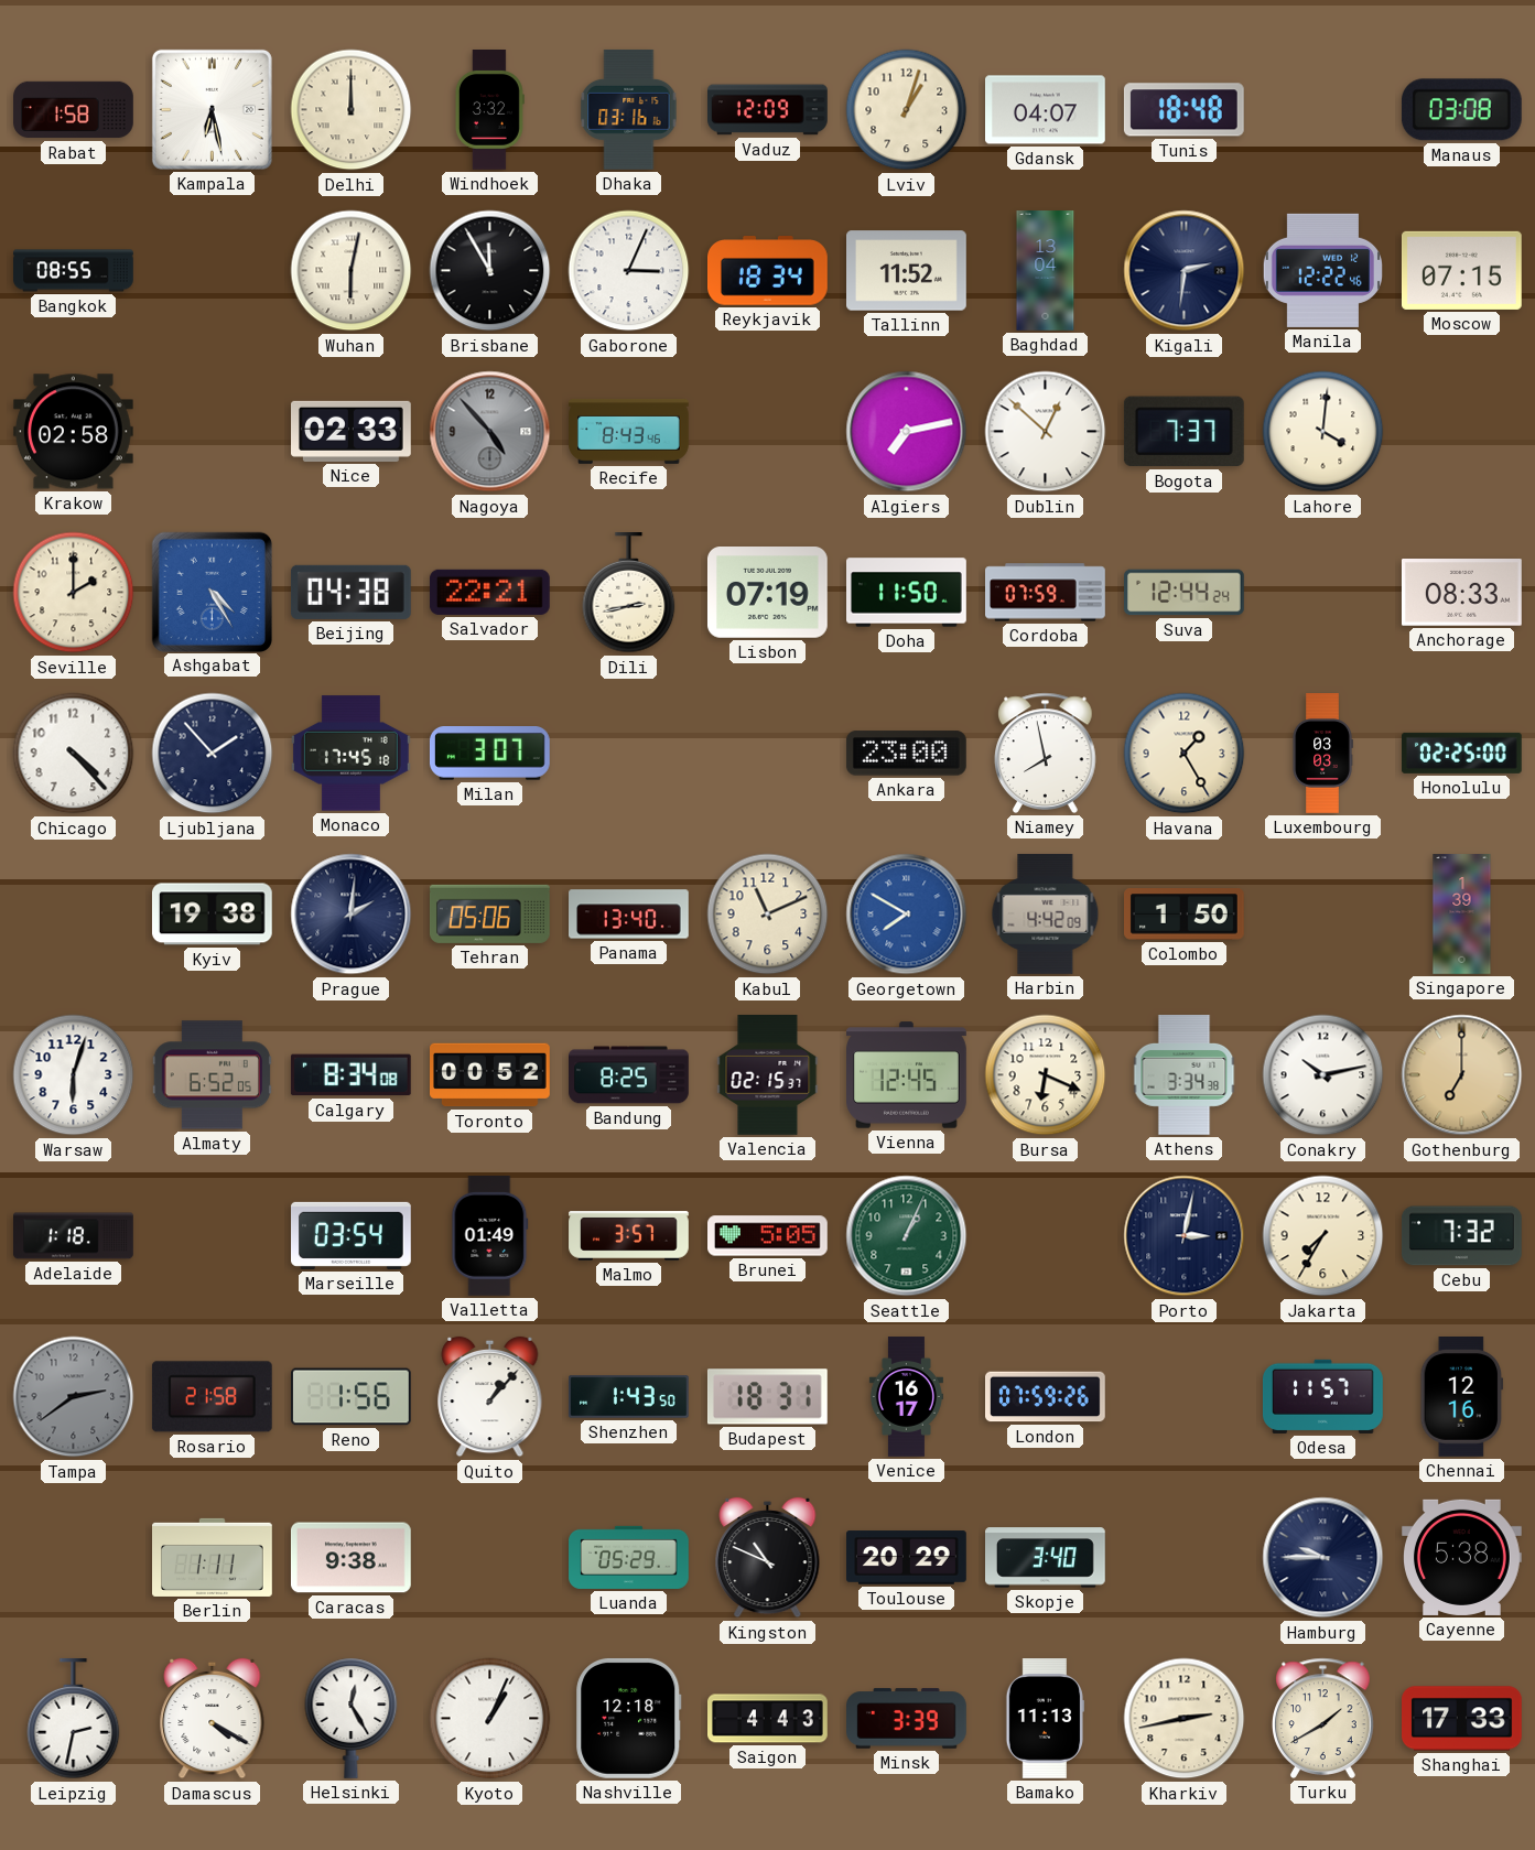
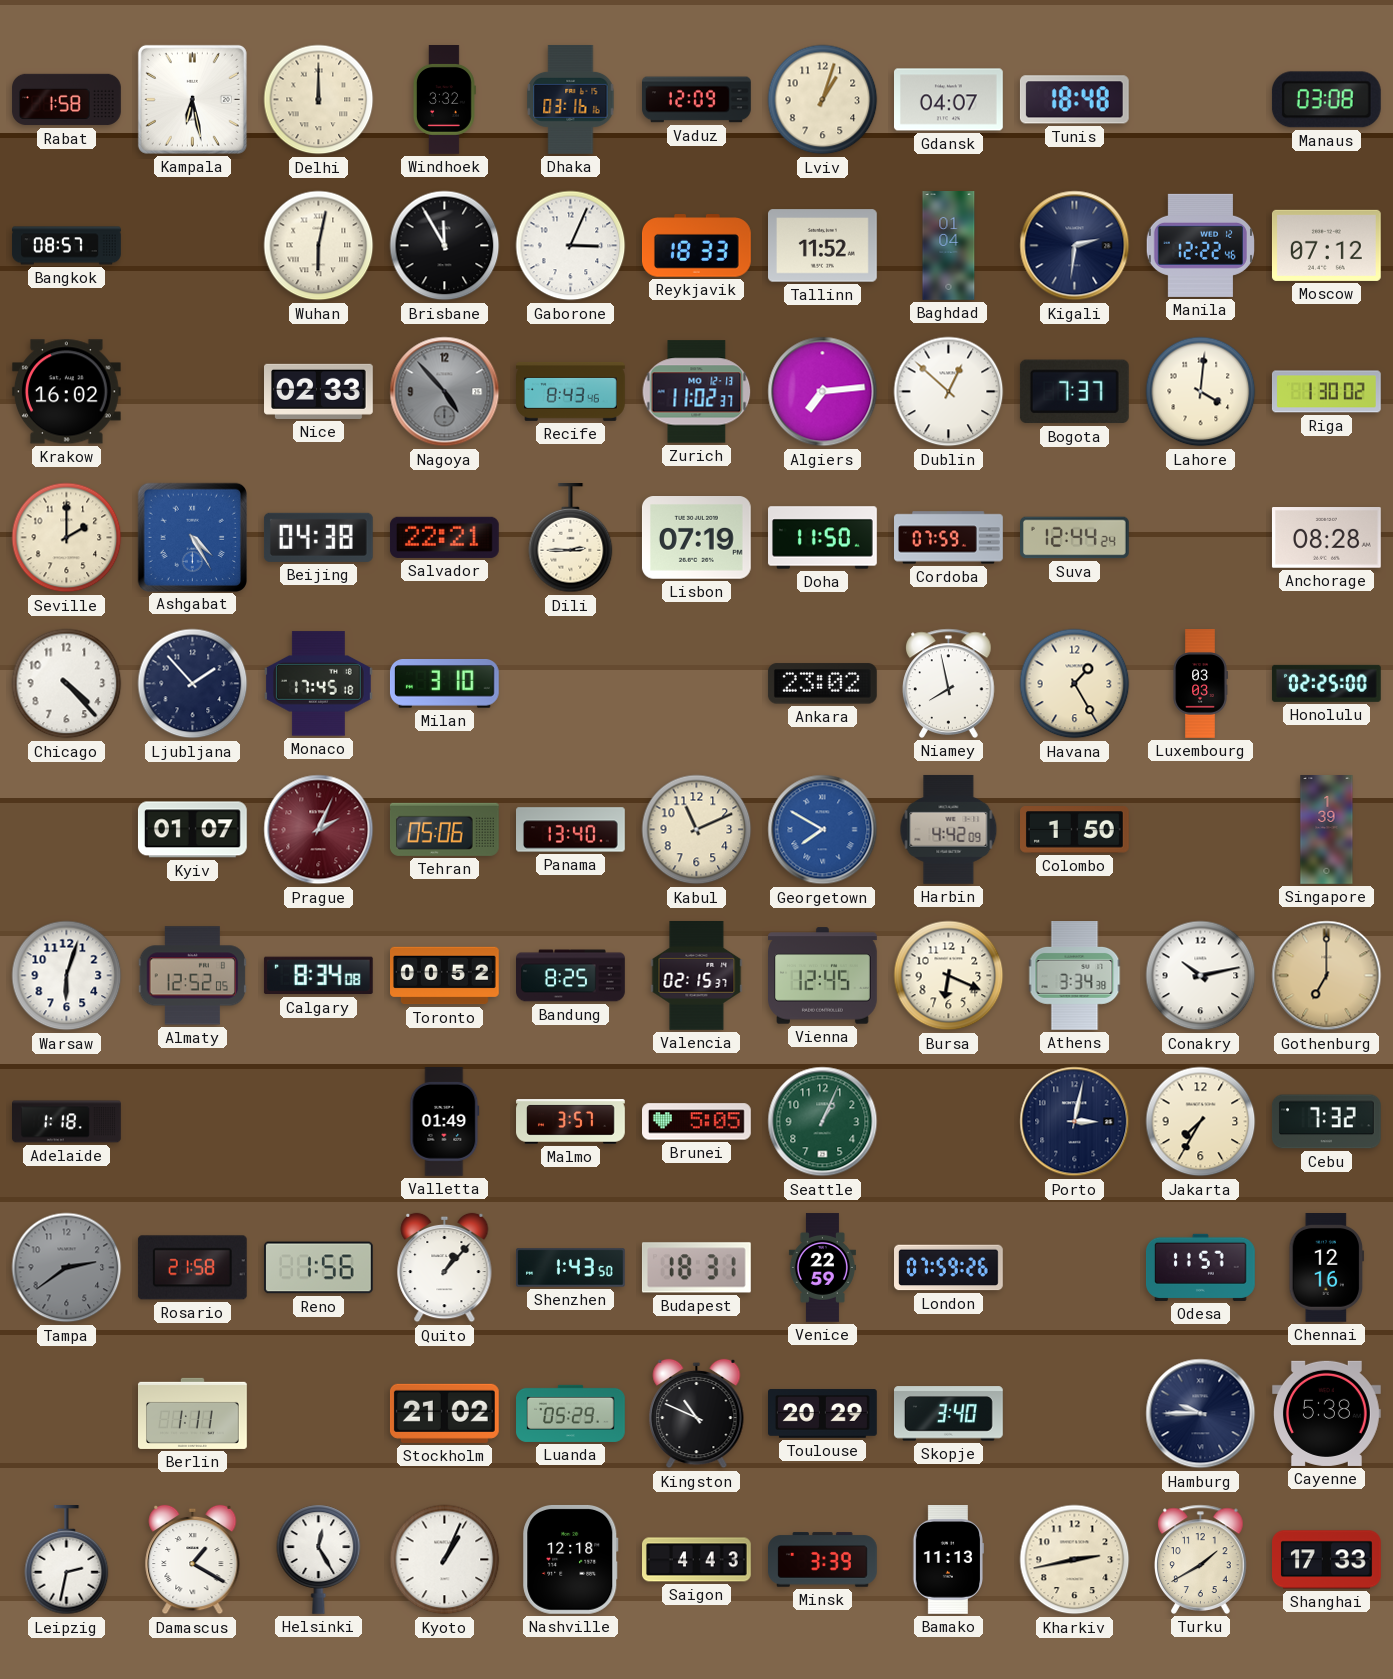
Bangkok: 08:55 -> 08:57 (67, 246)
Reykjavik: 18:34 -> 18:33 (697, 246)
Baghdad: 13:04 -> 01:04 (949, 246)
Moscow: 07:15 -> 07:12 (1326, 245)
Krakow: 02:58 -> 16:02 (66, 392)
Zurich: none -> 11:02 (697, 392)
Algiers: 7:13 -> 7:14 (823, 392)
Riga: none -> 1:30 (1326, 392)
Dili: 2:43 -> 2:45 (571, 539)
Anchorage: 08:33 -> 08:28 (1326, 538)
Milan: 3:07 -> 3:10 (444, 684)
Ankara: 23:00 -> 23:02 (822, 684)
Kyiv: 19:38 -> 01:07 (192, 830)
Prague: 2:01 -> 2:04 (319, 830)
Prague dial: navy -> burgundy (319, 830)
Almaty: 6:52 -> 12:52 (193, 976)
Marseille: 03:54 -> none (352, 1235)
Venice: 16:17 -> 22:59 (822, 1268)
Caracas: 9:38 -> none (350, 1558)
Stockholm: none -> 21:02 (444, 1413)
Damascus: 4:20 -> 1:20 (193, 1560)
